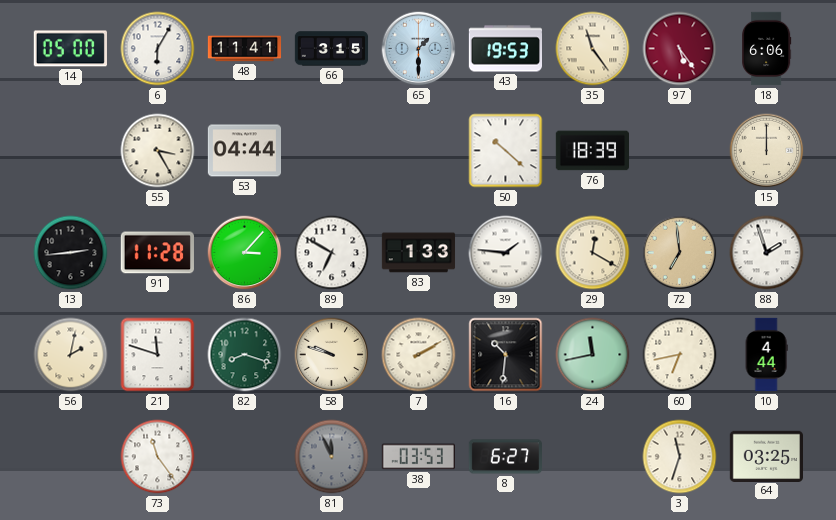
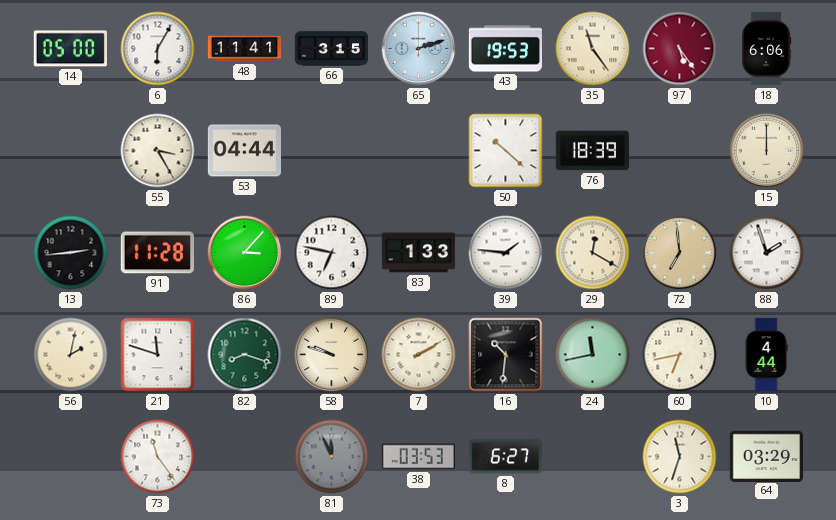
65: 1:30 -> 2:12 (419, 49)
89: 6:50 -> 6:47 (332, 253)
64: 03:25 -> 03:29 (766, 456)
